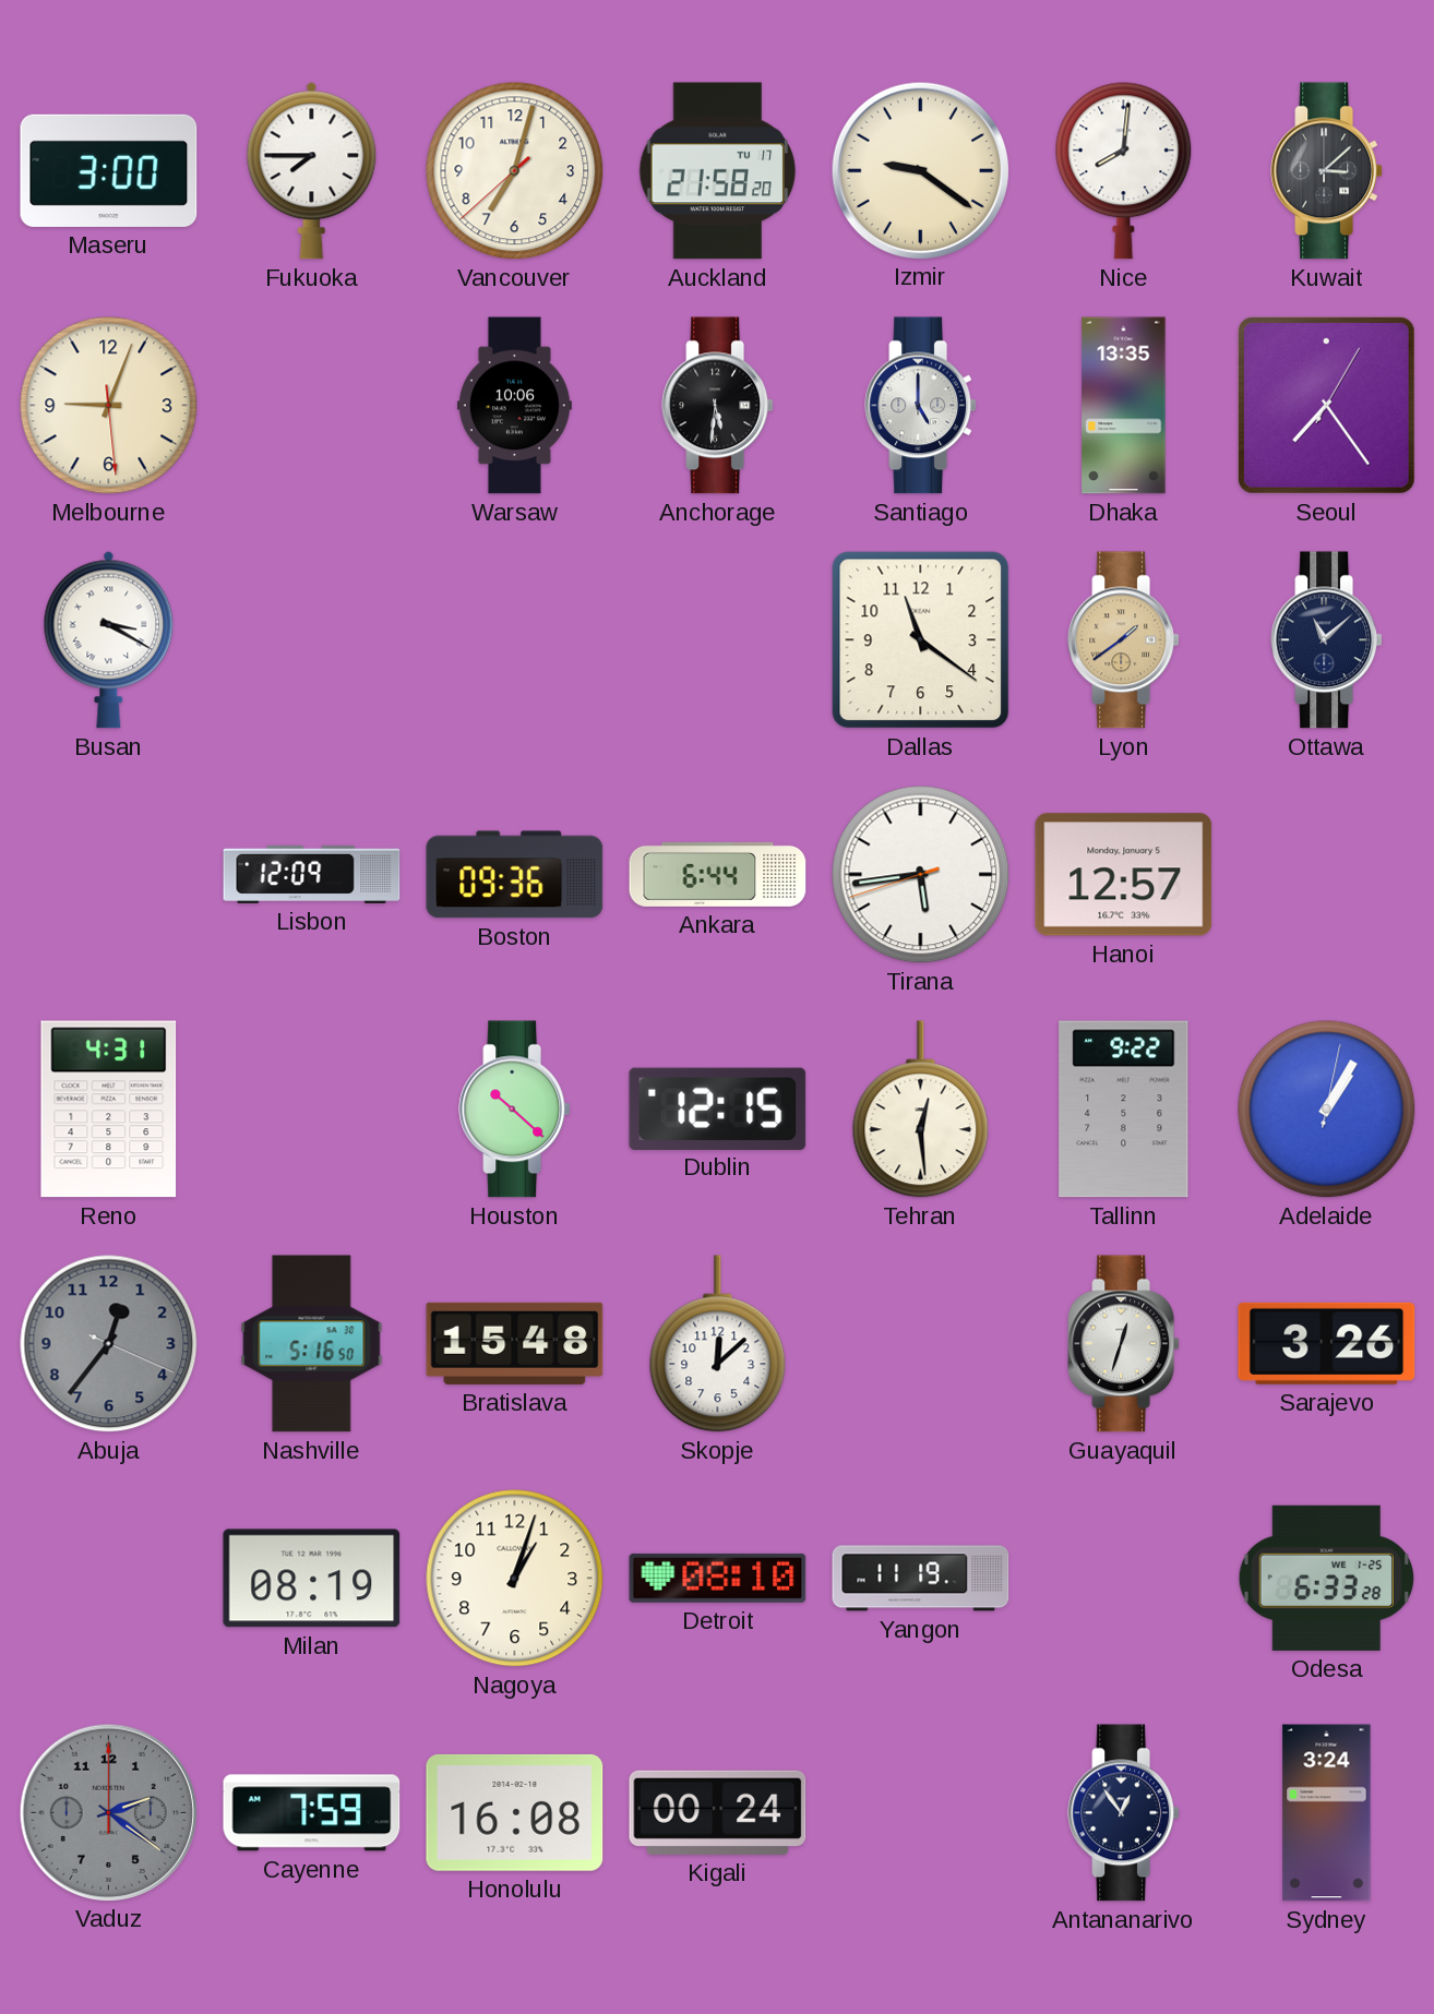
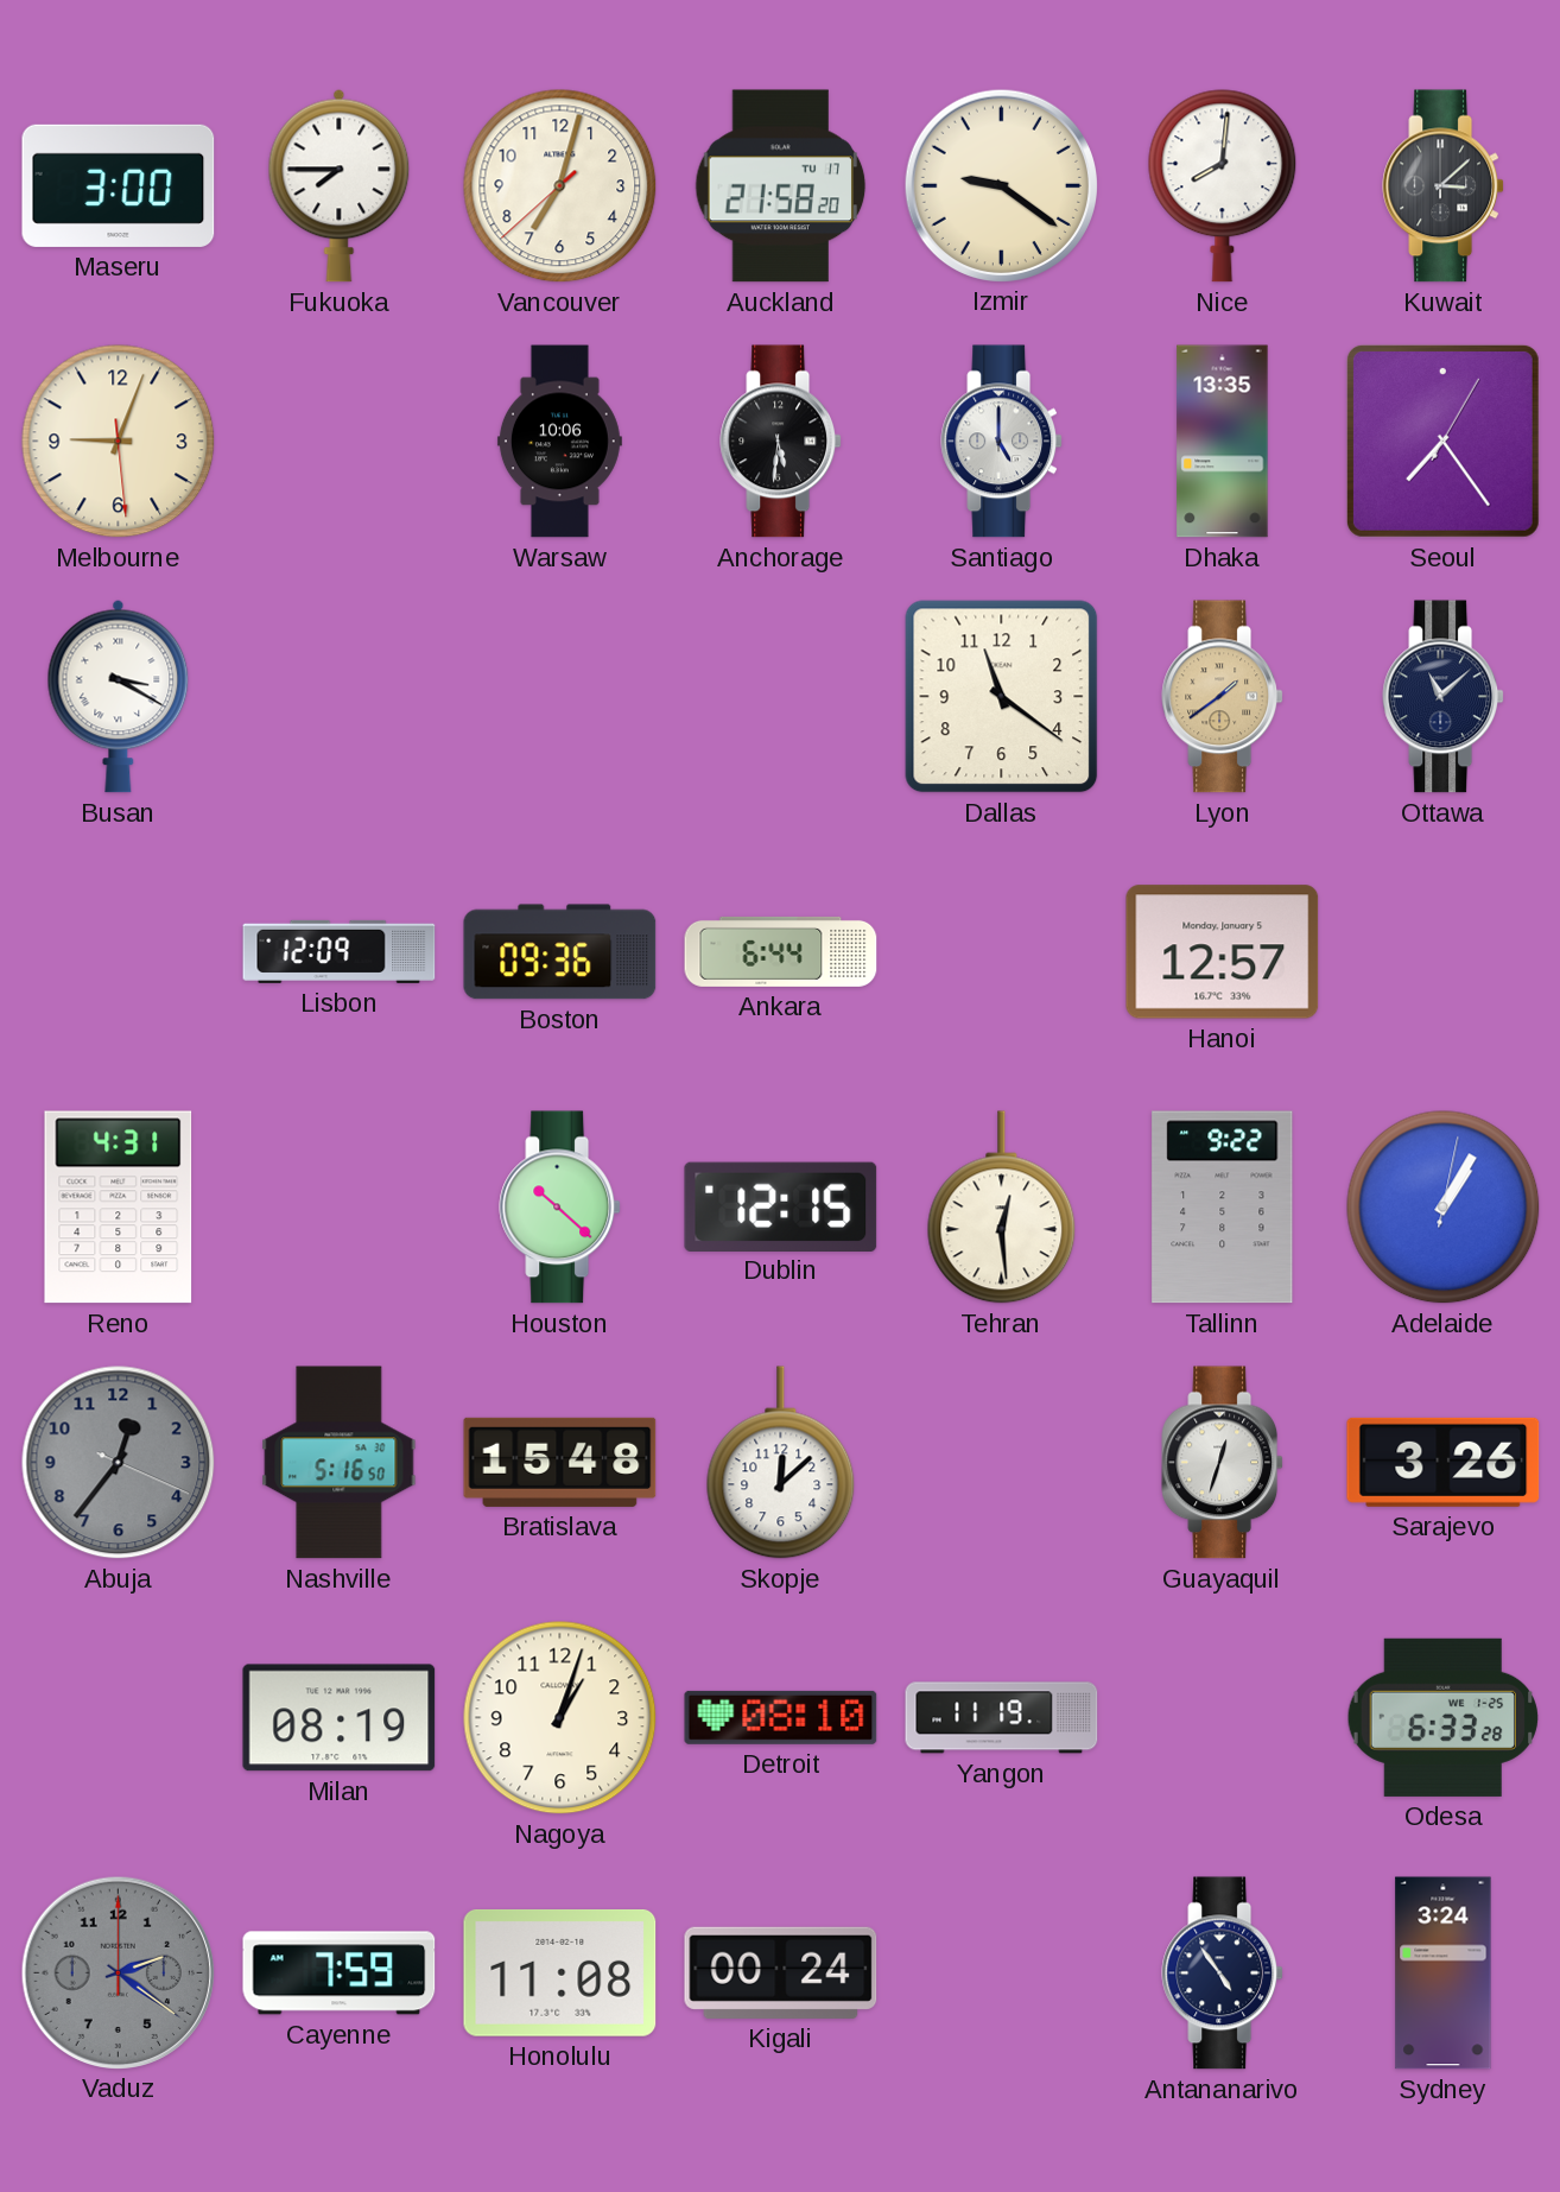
Tirana: 5:43 -> none (921, 875)
Honolulu: 16:08 -> 11:08 (560, 1974)
Antananarivo: 12:54 -> 4:54 (1223, 1974)
